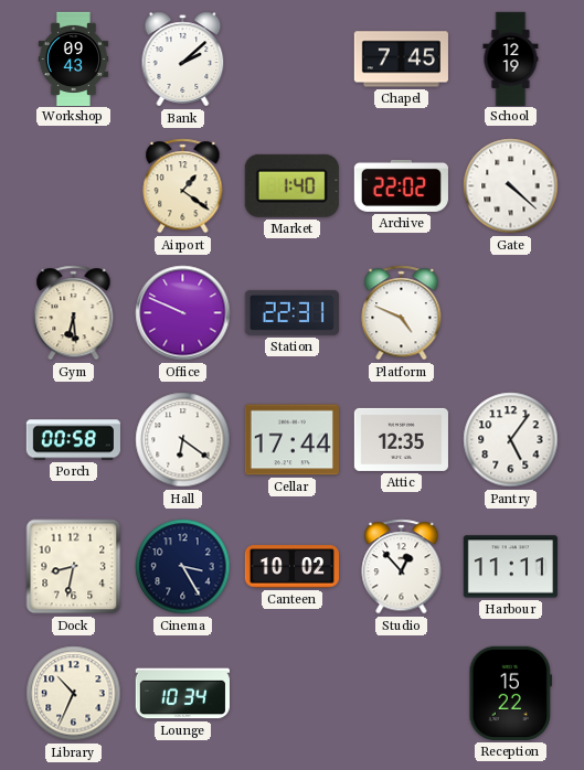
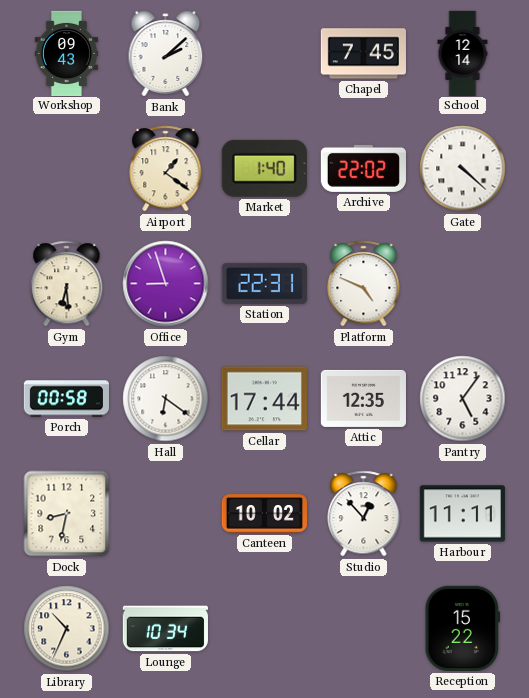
School: 12:19 -> 12:14 (463, 53)
Office: 9:49 -> 8:57 (166, 284)
Cinema: 3:25 -> none (183, 567)
